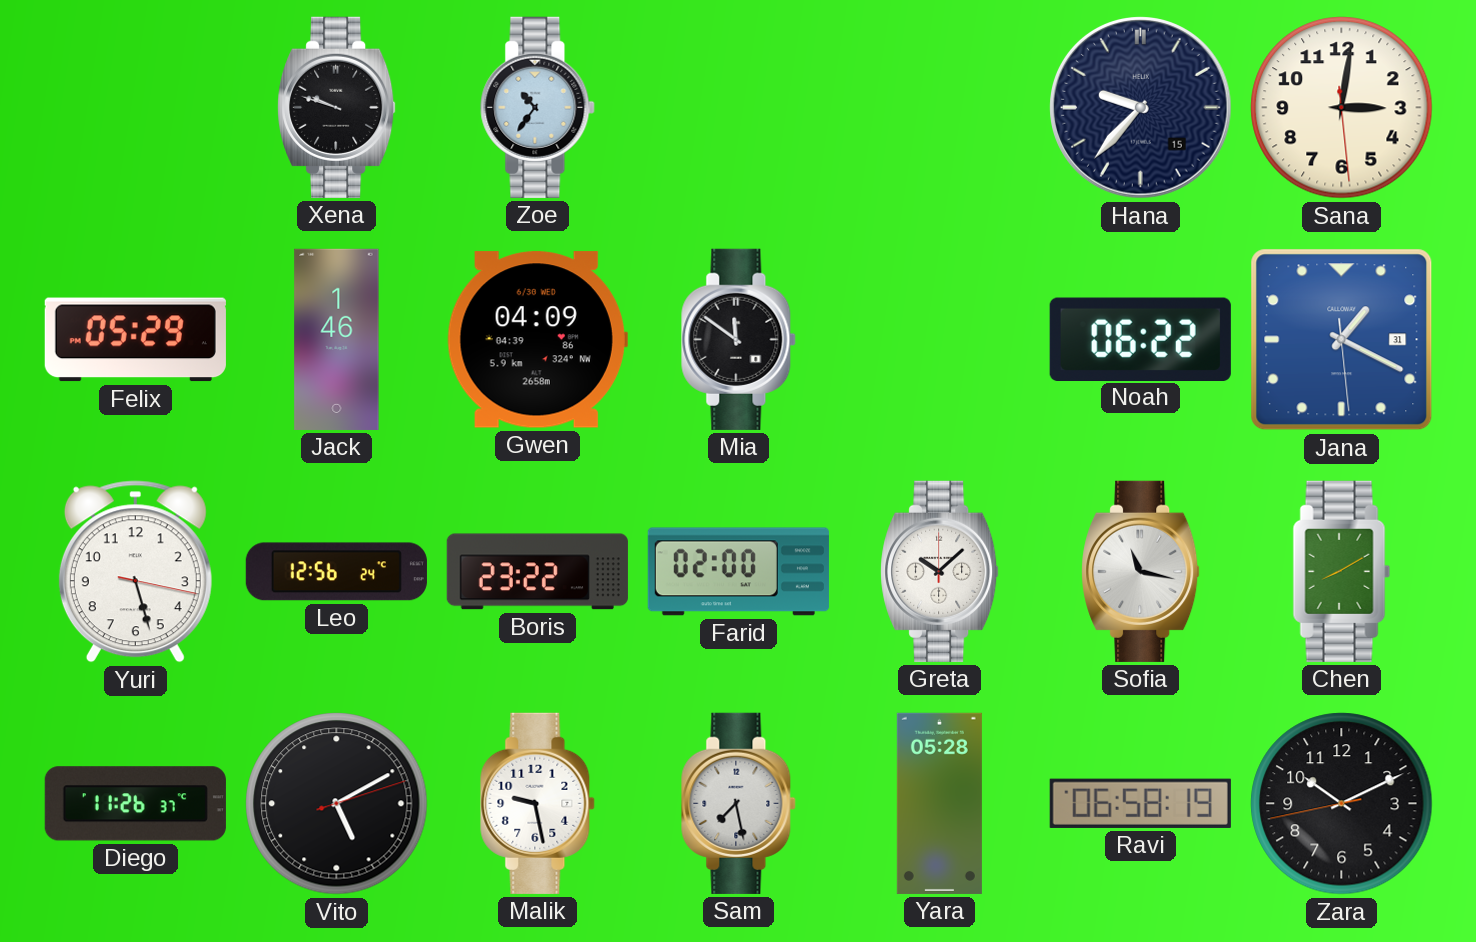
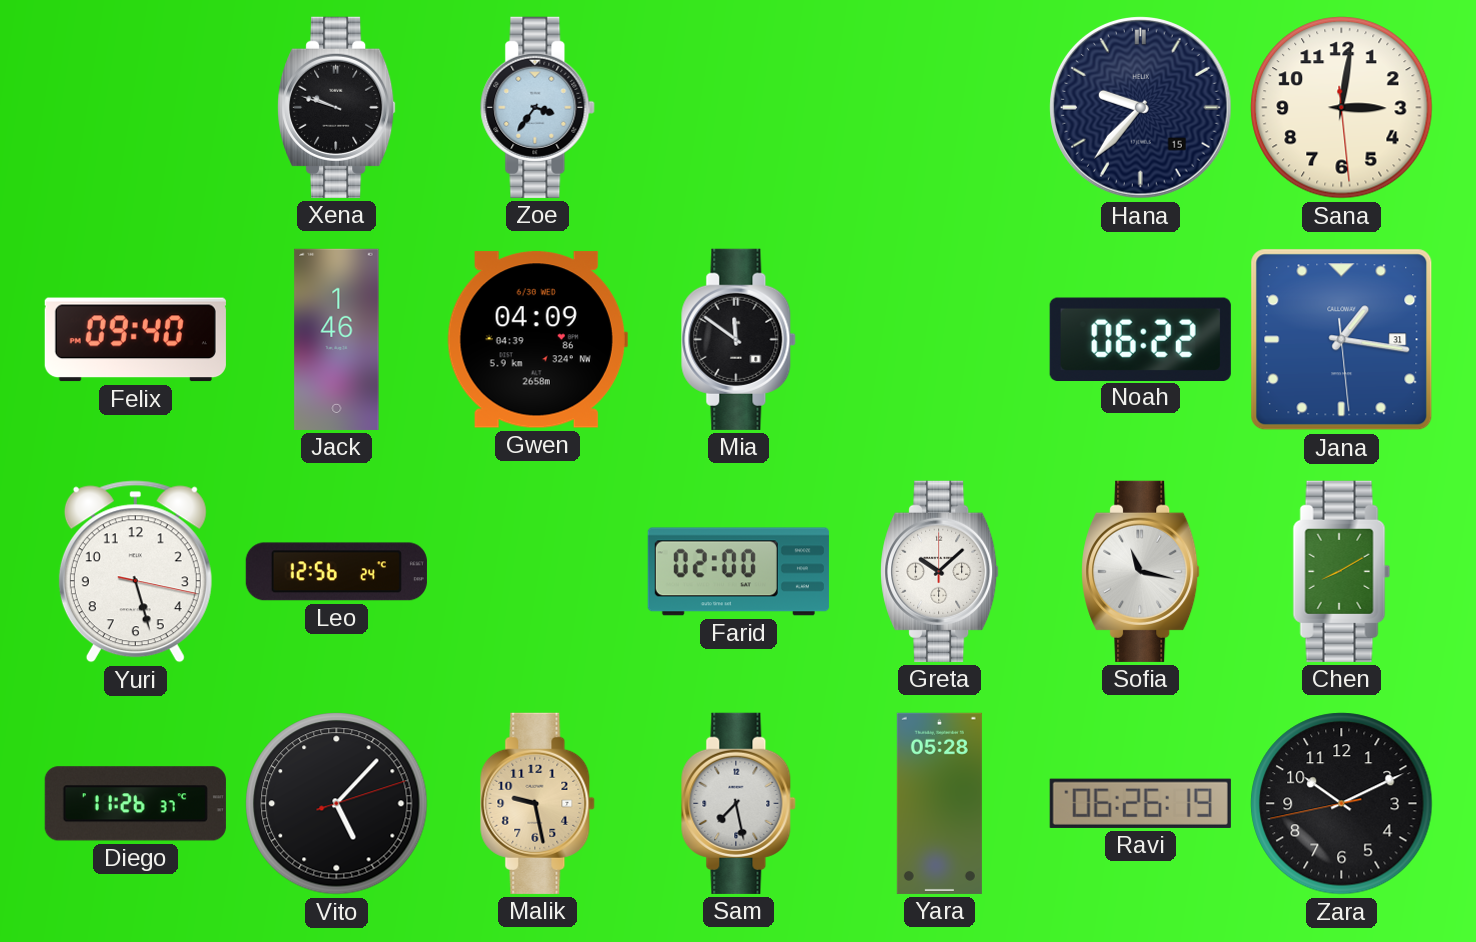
Zoe: 10:36 -> 3:36 (538, 107)
Felix: 05:29 -> 09:40 (135, 340)
Jana: 1:19 -> 1:16 (1342, 340)
Boris: 23:22 -> none (537, 572)
Vito: 5:10 -> 5:07 (337, 804)
Malik dial: white -> champagne (538, 803)
Ravi: 06:58 -> 06:26 (1140, 803)
